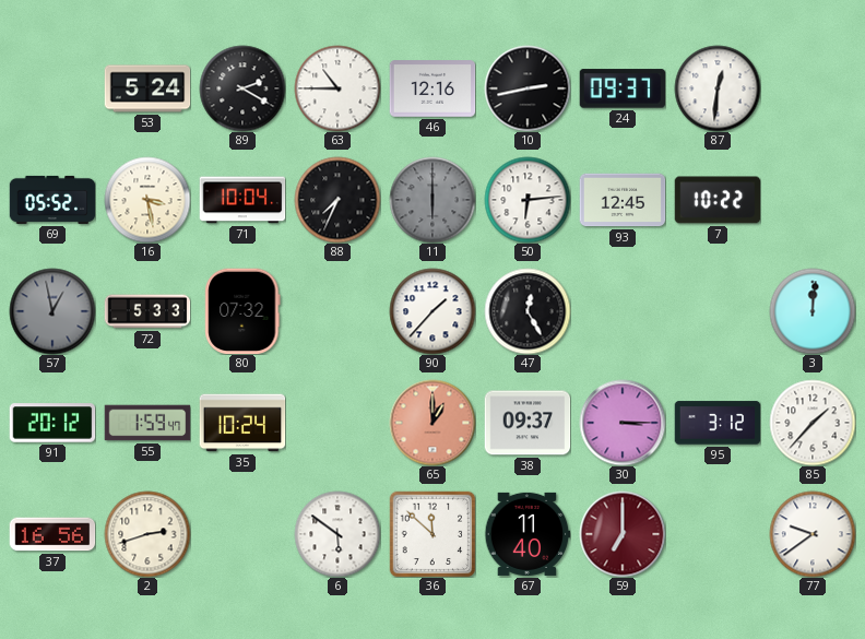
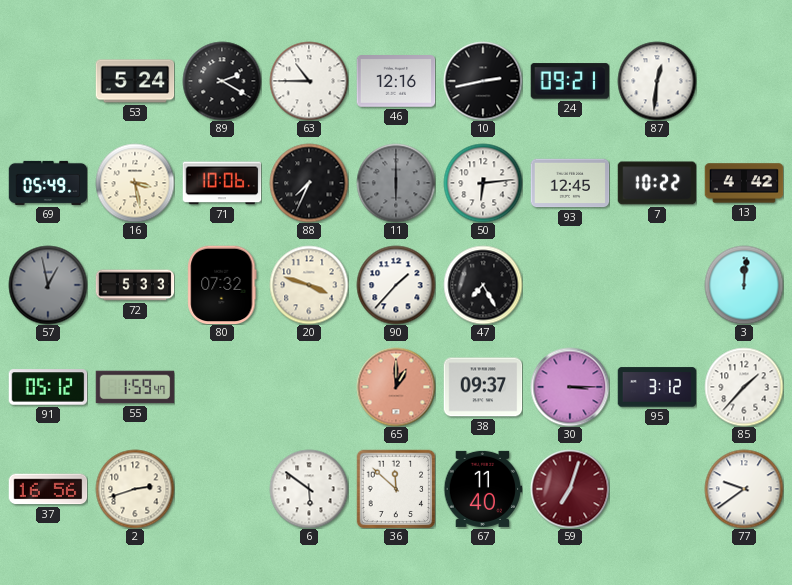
24: 09:37 -> 09:21 (570, 81)
69: 05:52 -> 05:49 (48, 183)
71: 10:04 -> 10:06 (222, 183)
13: none -> 4:42 (744, 183)
20: none -> 3:48 (309, 285)
47: 12:25 -> 7:25 (483, 285)
91: 20:12 -> 05:12 (48, 387)
35: 10:24 -> none (242, 423)
59: 7:00 -> 7:03 (570, 489)
